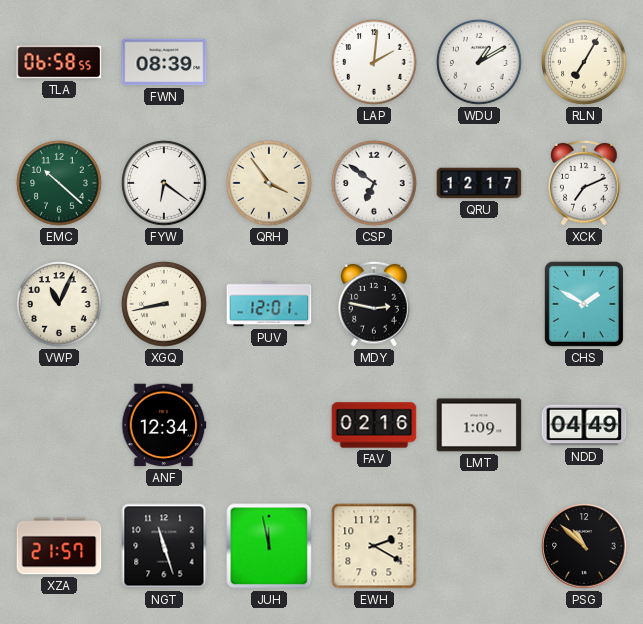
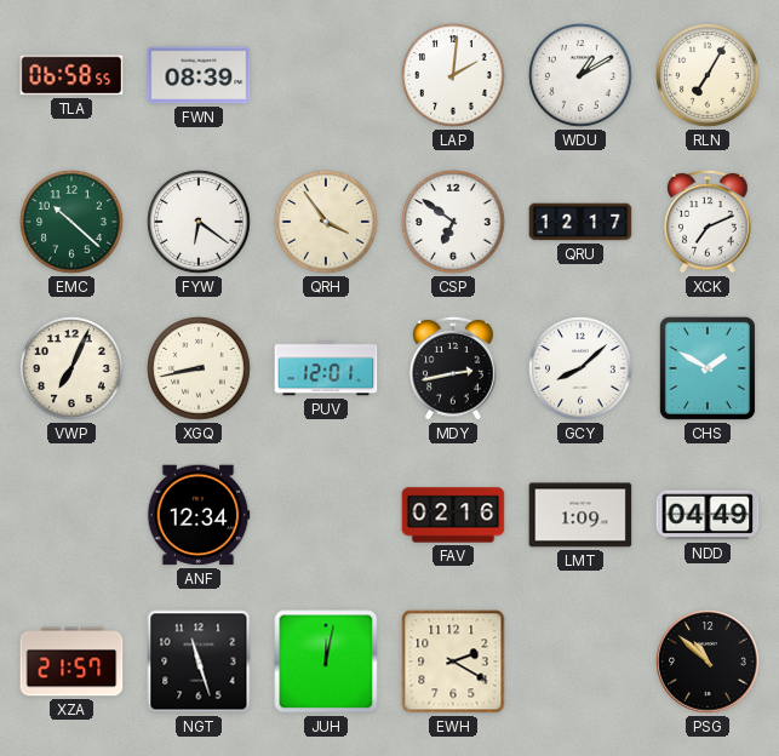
VWP: 11:04 -> 7:04 (71, 368)
MDY: 2:47 -> 2:43 (453, 368)
GCY: none -> 8:08 (580, 368)
JUH: 11:58 -> 12:02 (326, 661)
